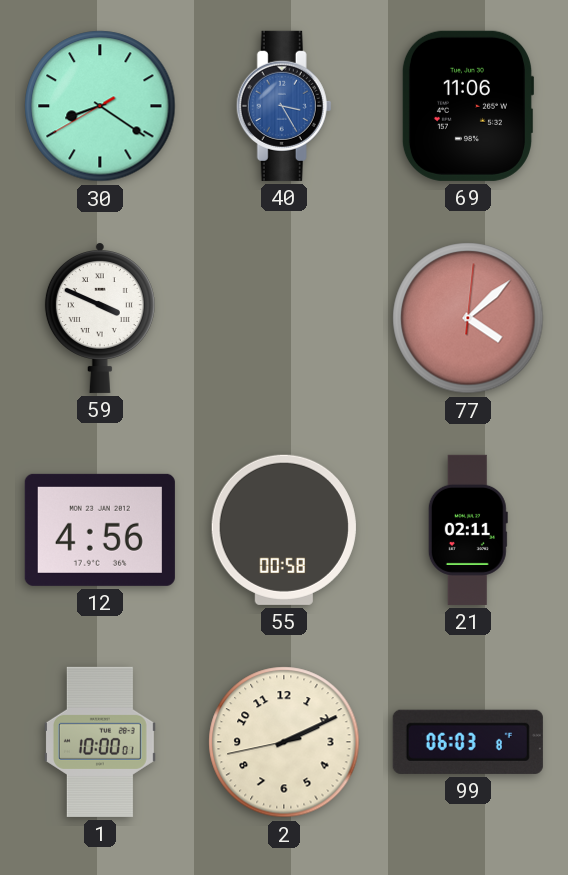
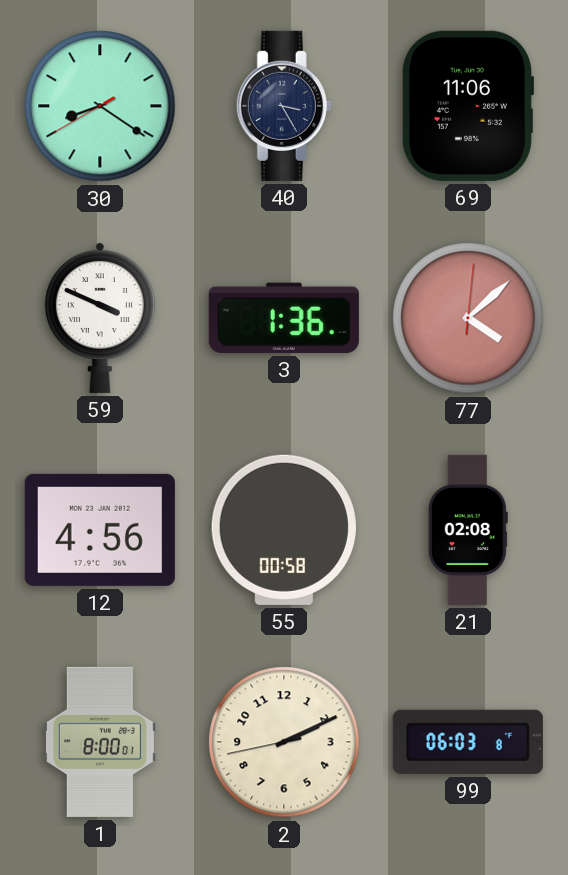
40 dial: blue -> navy (284, 106)
3: none -> 1:36 (284, 318)
21: 02:11 -> 02:08 (468, 530)
1: 10:00 -> 8:00 (100, 742)
